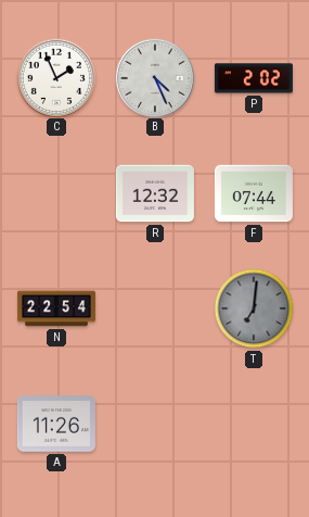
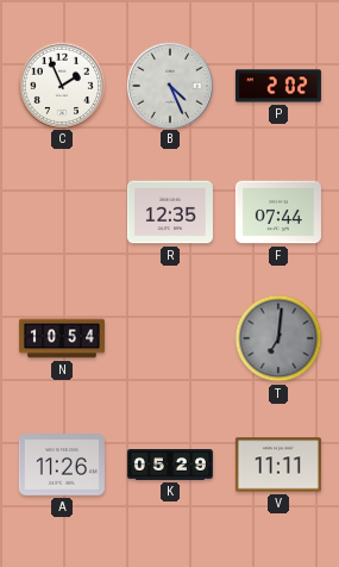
R: 12:32 -> 12:35 (170, 212)
N: 22:54 -> 10:54 (62, 338)
K: none -> 05:29 (170, 466)
V: none -> 11:11 (278, 465)
